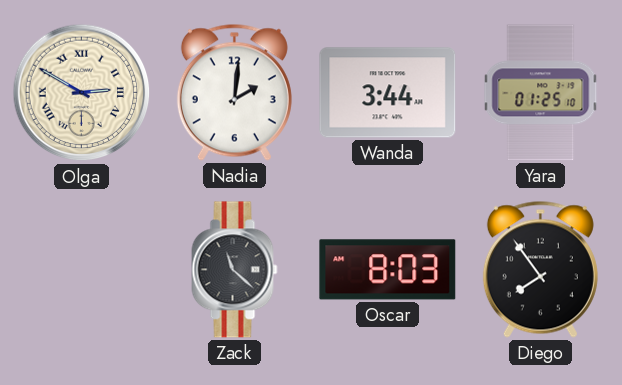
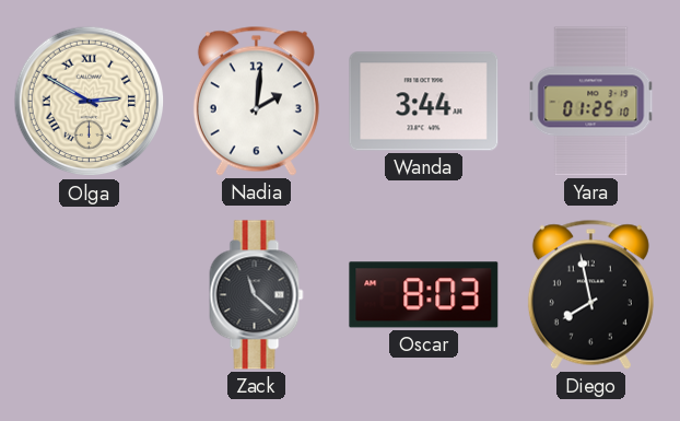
Diego: 7:54 -> 7:58 (590, 294)
